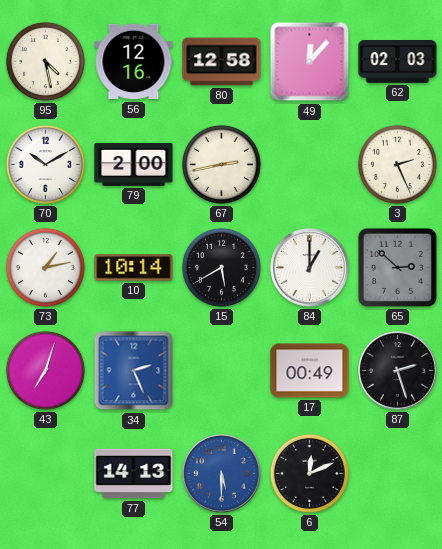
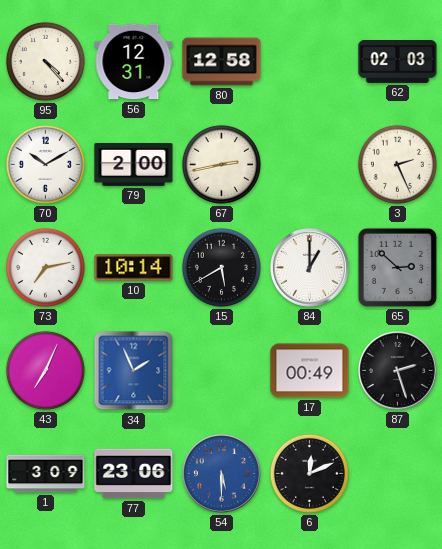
95: 4:28 -> 4:23 (45, 61)
56: 12:16 -> 12:31 (134, 62)
49: 12:07 -> none (310, 62)
73: 1:13 -> 7:13 (45, 267)
43: 7:03 -> 7:04 (45, 370)
34: 2:26 -> 1:56 (134, 371)
1: none -> 3:09 (46, 474)
77: 14:13 -> 23:06 (134, 474)
